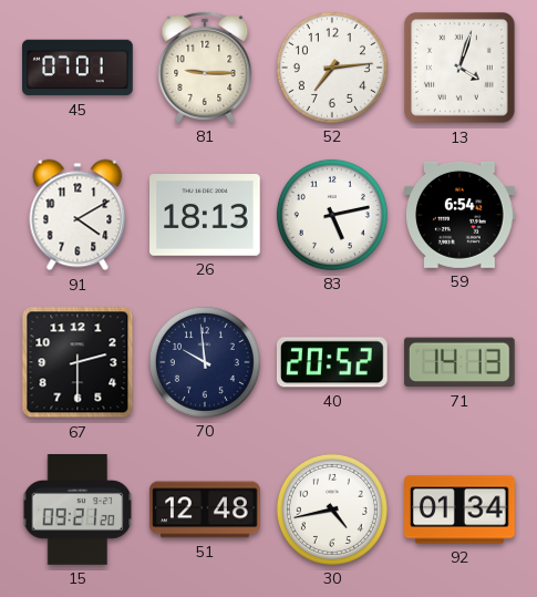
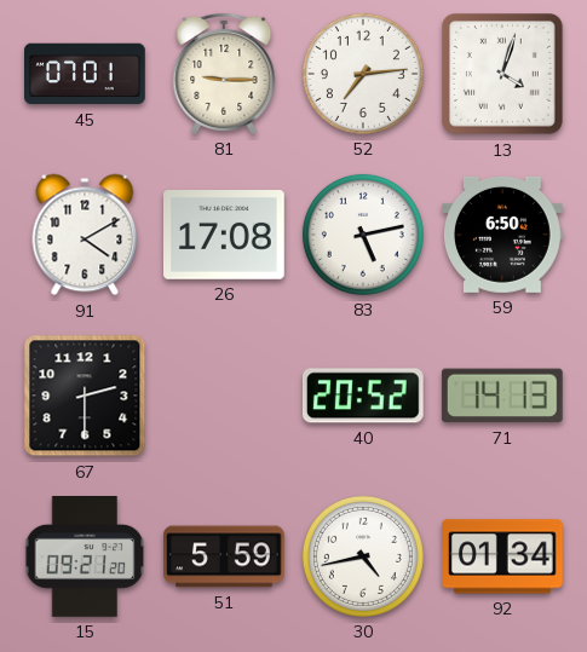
26: 18:13 -> 17:08 (225, 236)
59: 6:54 -> 6:50 (503, 235)
70: 9:59 -> none (205, 362)
51: 12:48 -> 5:59 (225, 556)
